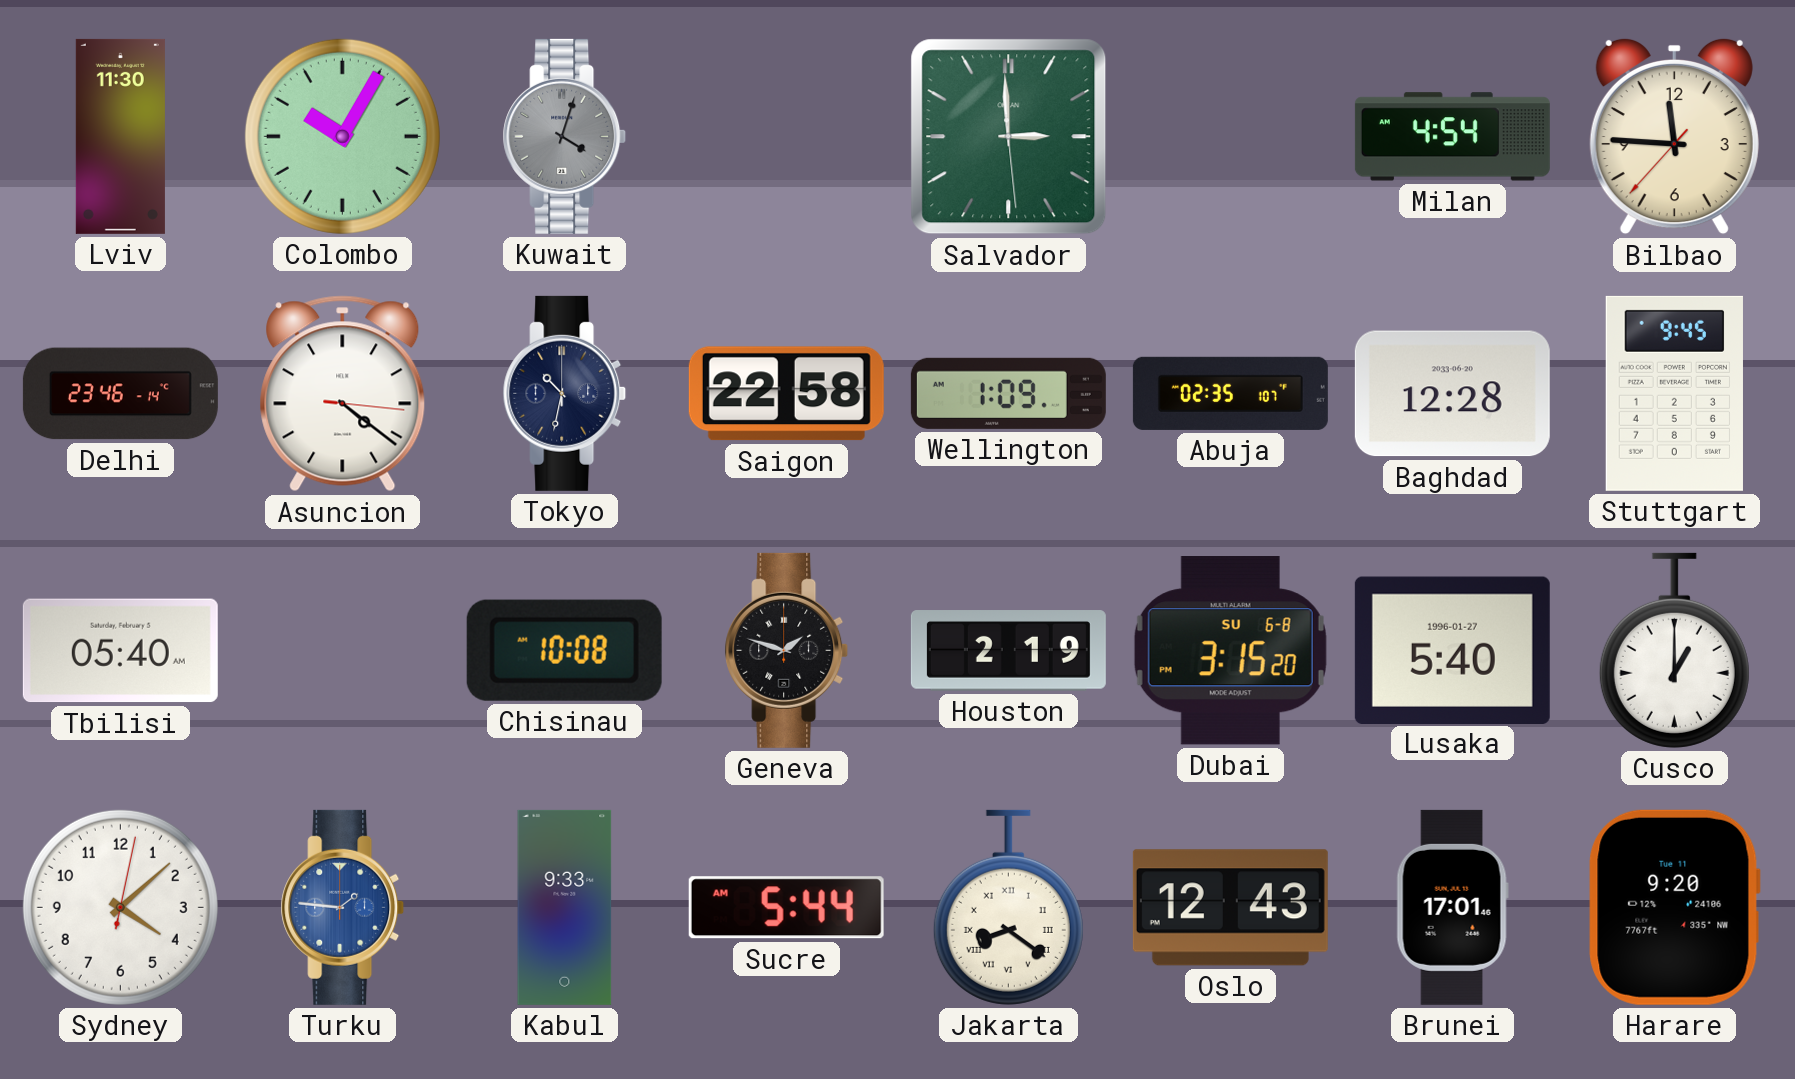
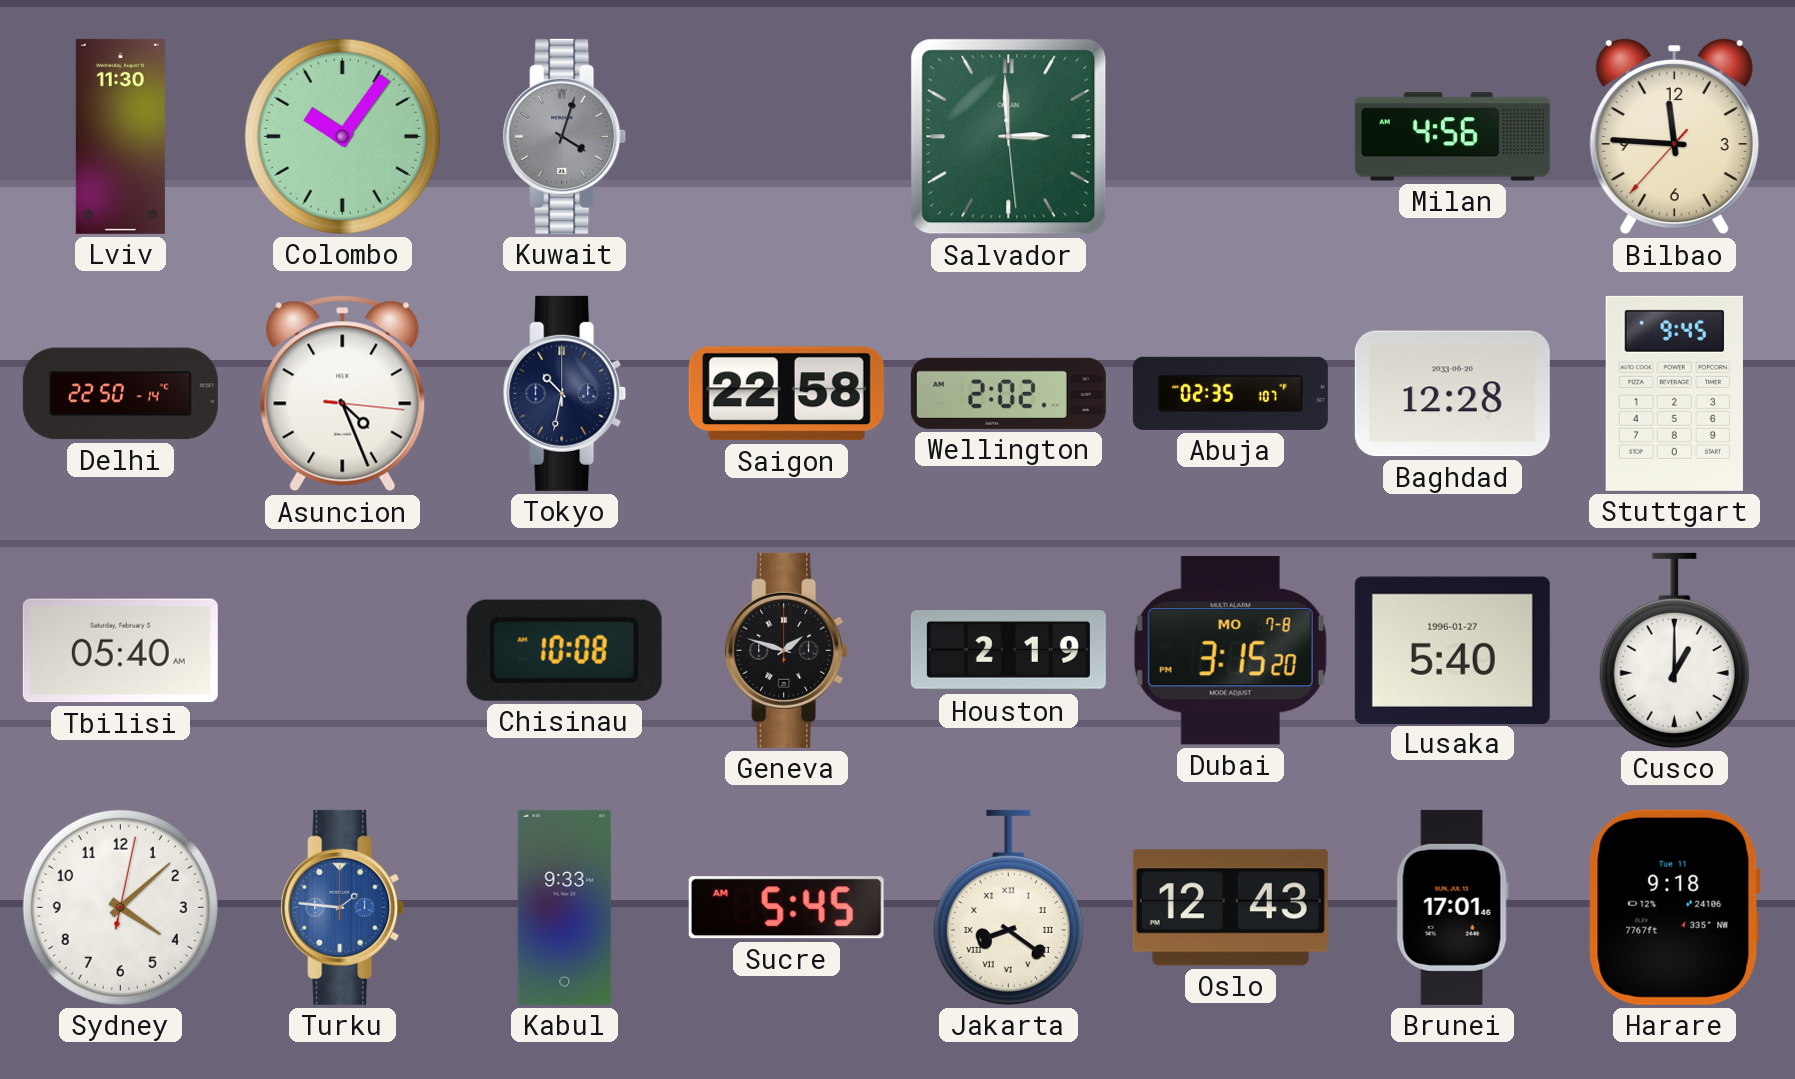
Colombo: 10:05 -> 10:06 (342, 136)
Milan: 4:54 -> 4:56 (1452, 137)
Delhi: 23:46 -> 22:50 (120, 394)
Asuncion: 4:21 -> 4:26 (343, 394)
Wellington: 1:09 -> 2:02 (1008, 393)
Dubai date: SU 6-8 -> MO 7-8 (1230, 651)
Sucre: 5:44 -> 5:45 (786, 908)
Harare: 9:20 -> 9:18 (1674, 907)
